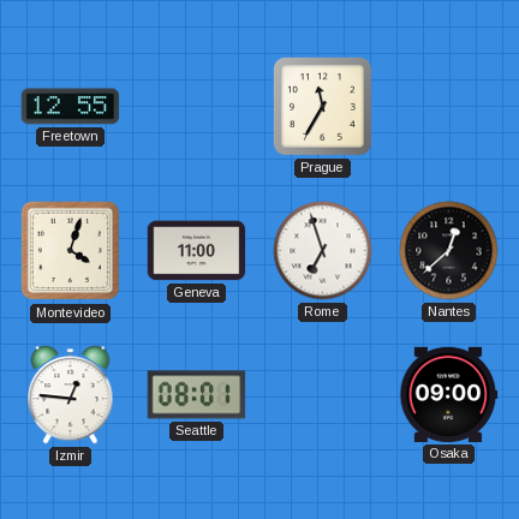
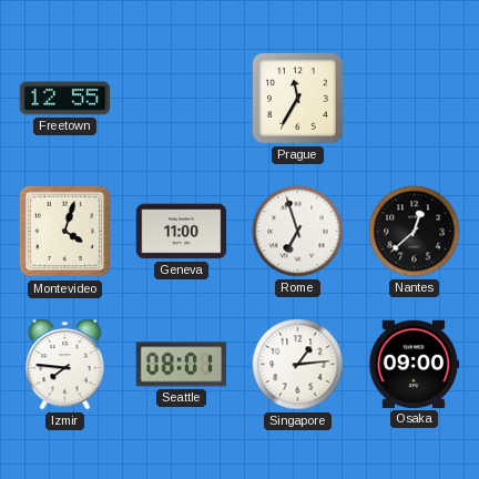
Izmir: 12:46 -> 7:46 (65, 365)
Singapore: none -> 1:14 (298, 365)
